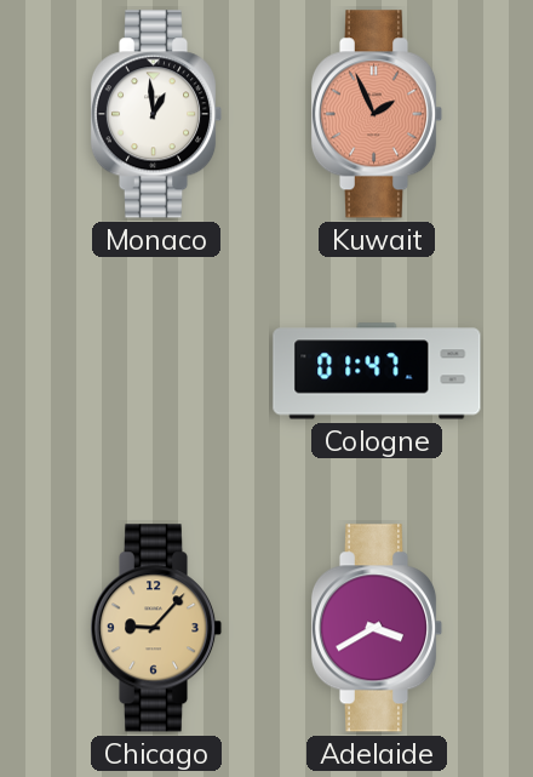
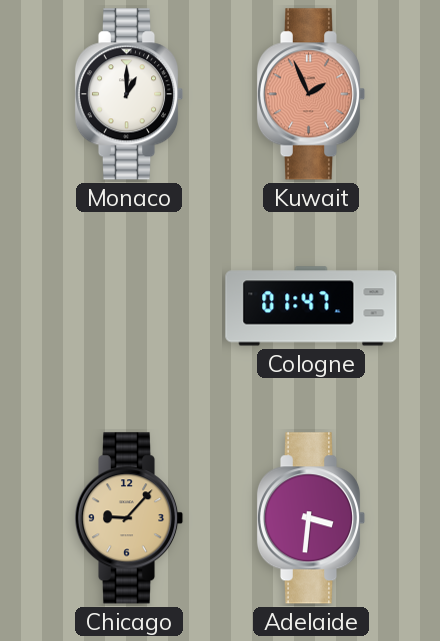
Monaco: 12:59 -> 1:00 (129, 94)
Adelaide: 3:40 -> 3:31 (311, 518)
